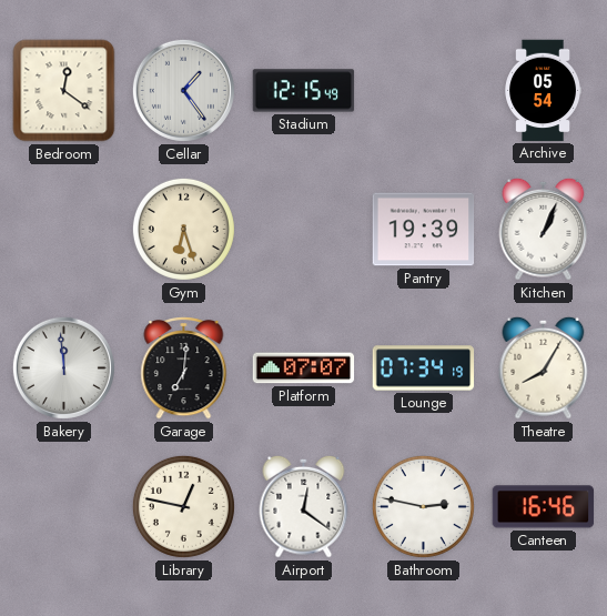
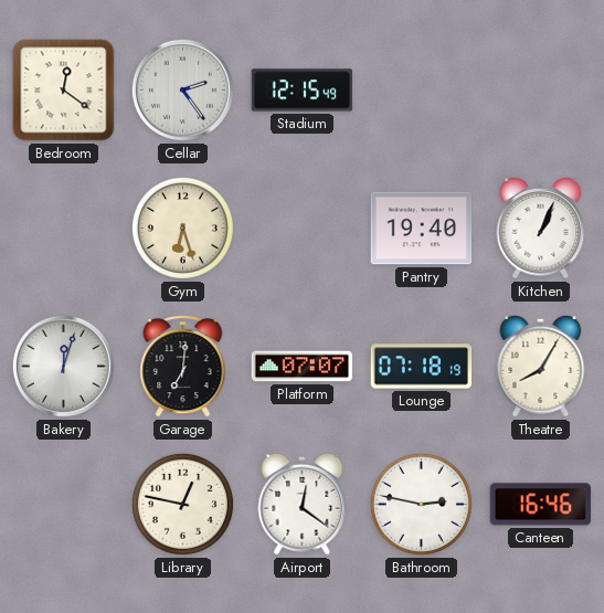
Cellar: 1:24 -> 2:24 (182, 89)
Archive: 05:54 -> none (543, 91)
Pantry: 19:39 -> 19:40 (422, 229)
Bakery: 11:59 -> 12:03 (63, 366)
Lounge: 07:34 -> 07:18 (422, 367)
